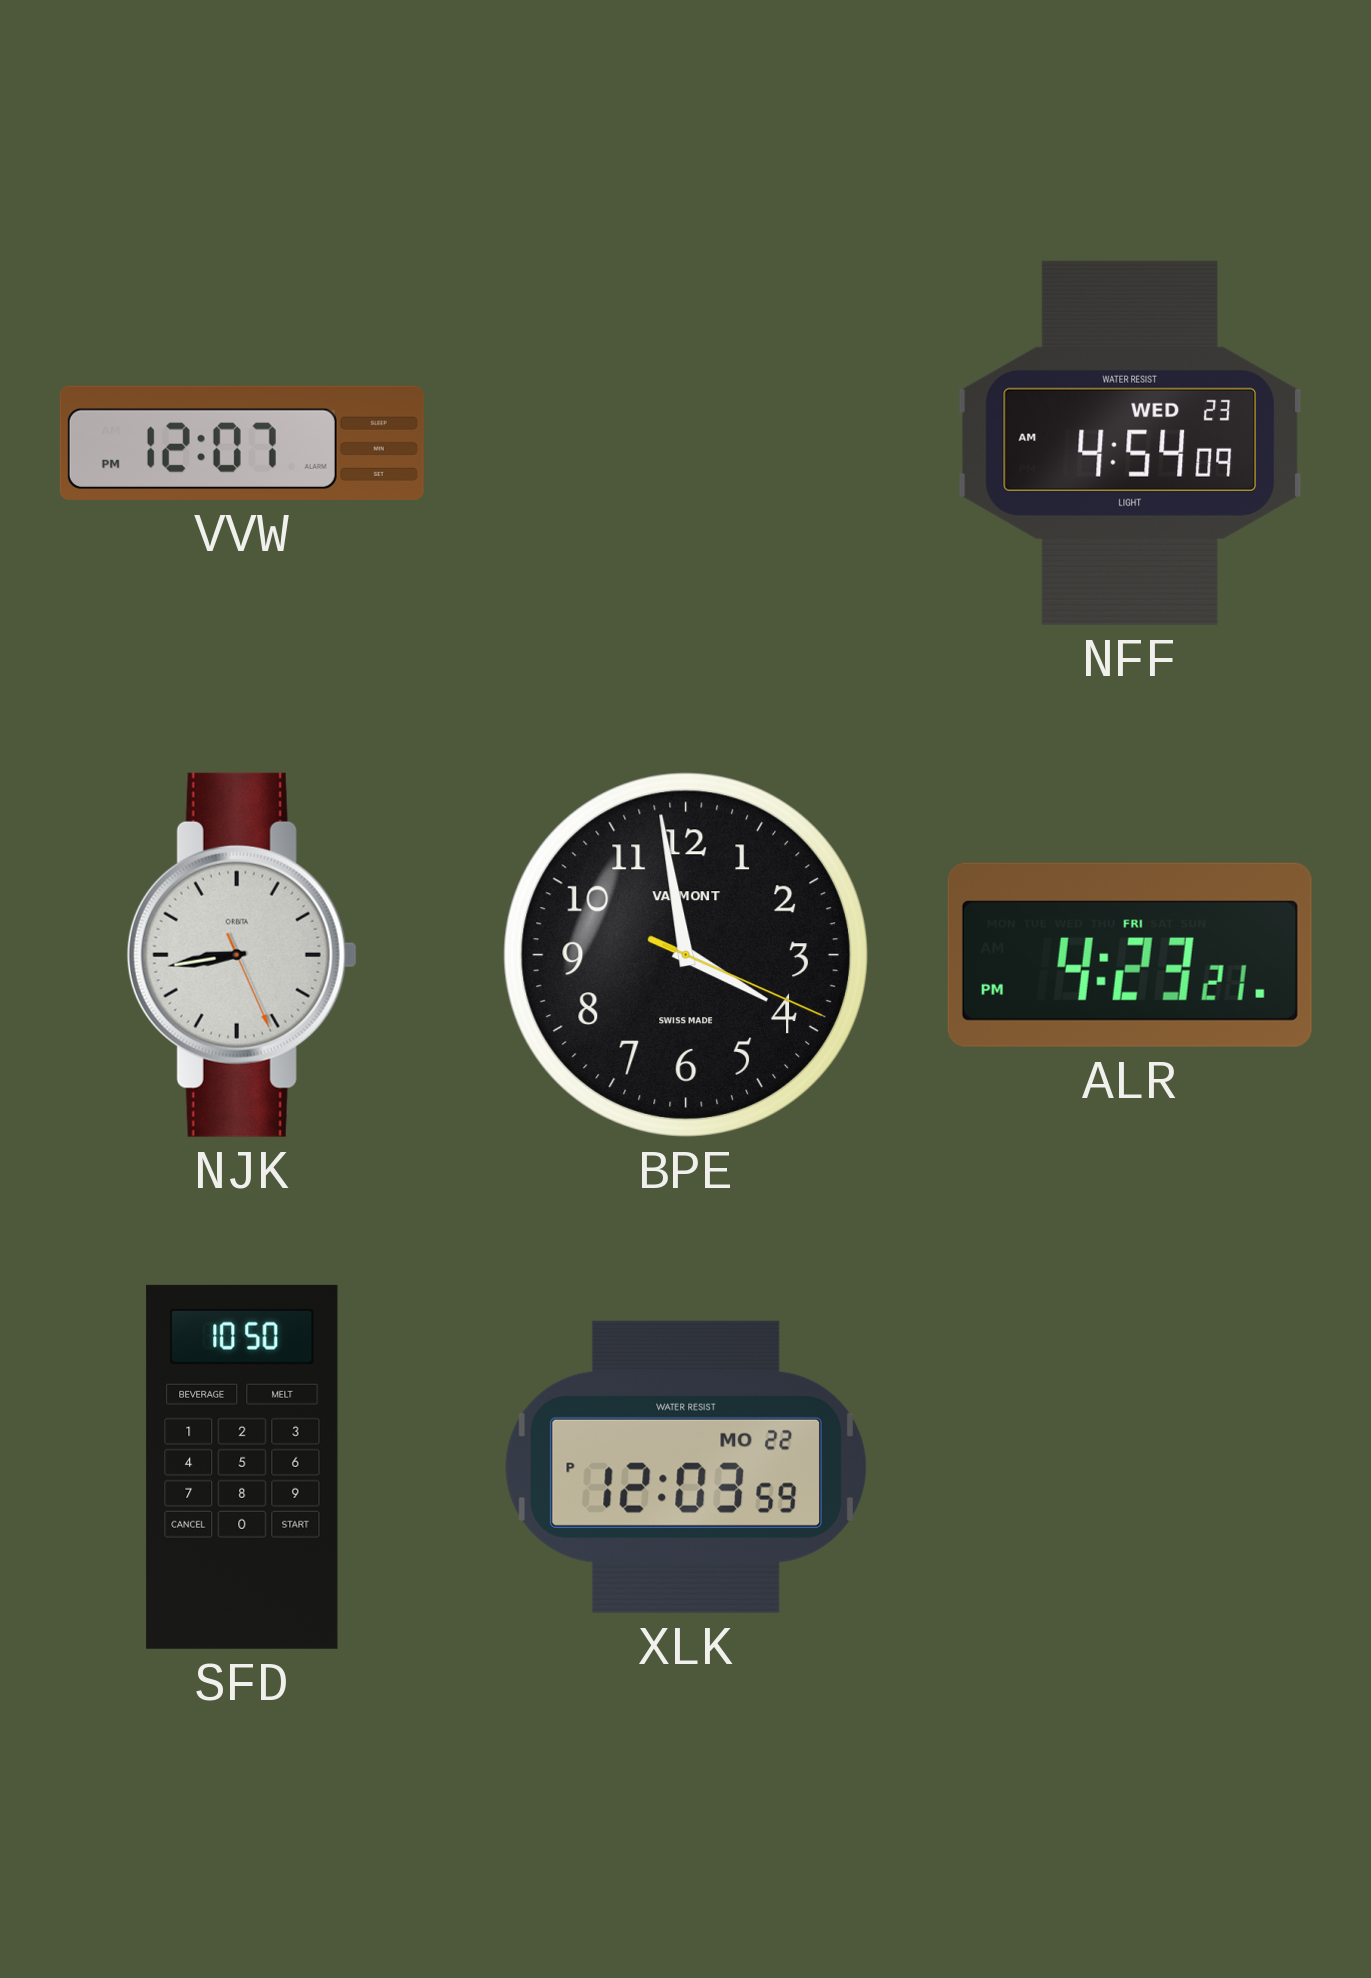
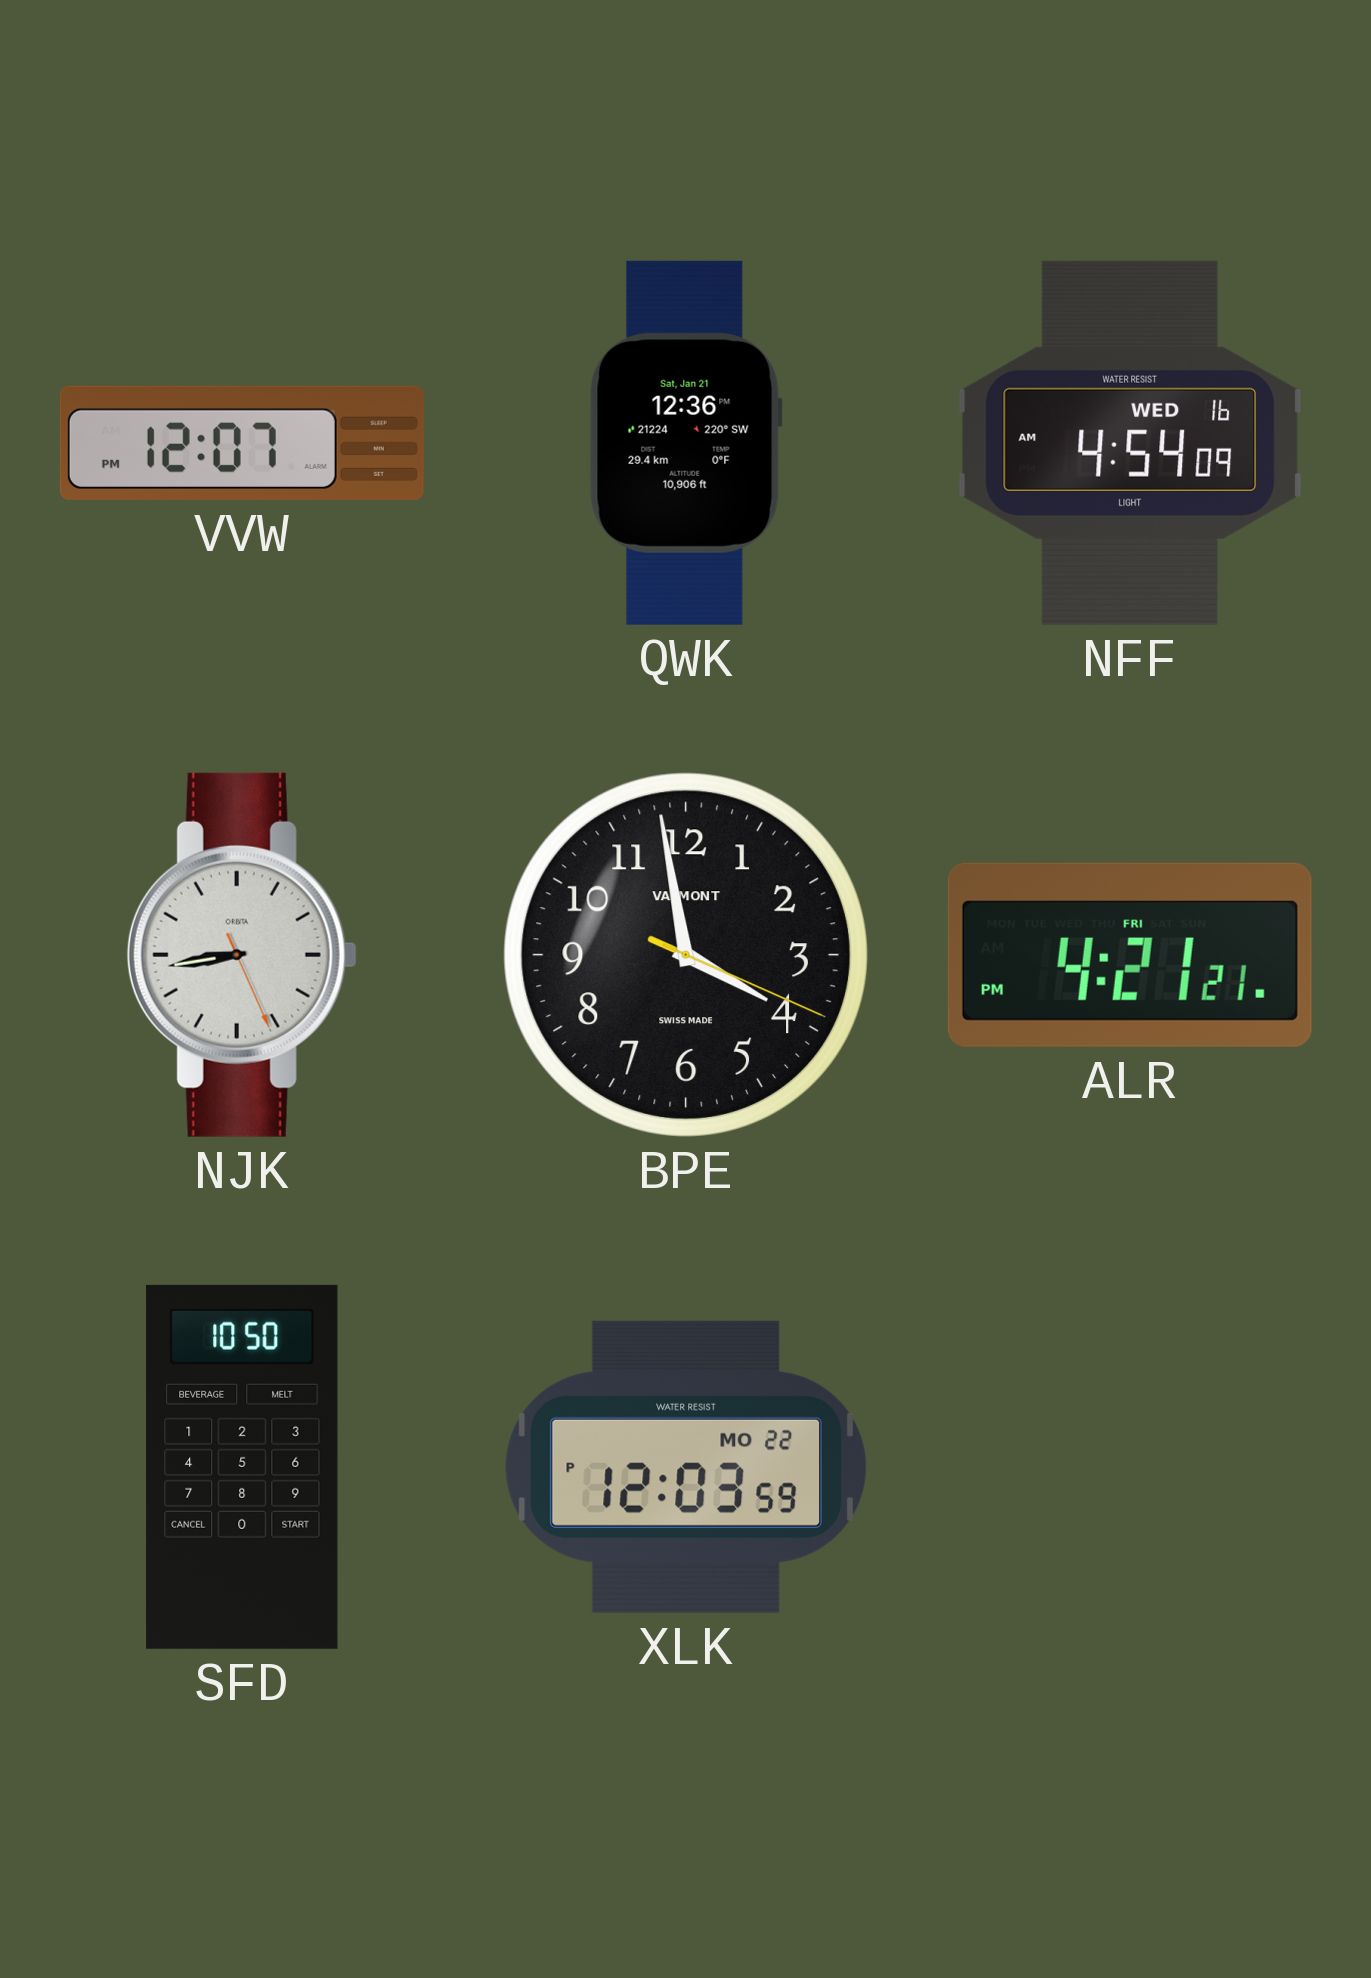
QWK: none -> 12:36 (686, 443)
NFF date: WED 23 -> WED 16 (1129, 443)
ALR: 4:23 -> 4:21 (1130, 955)
